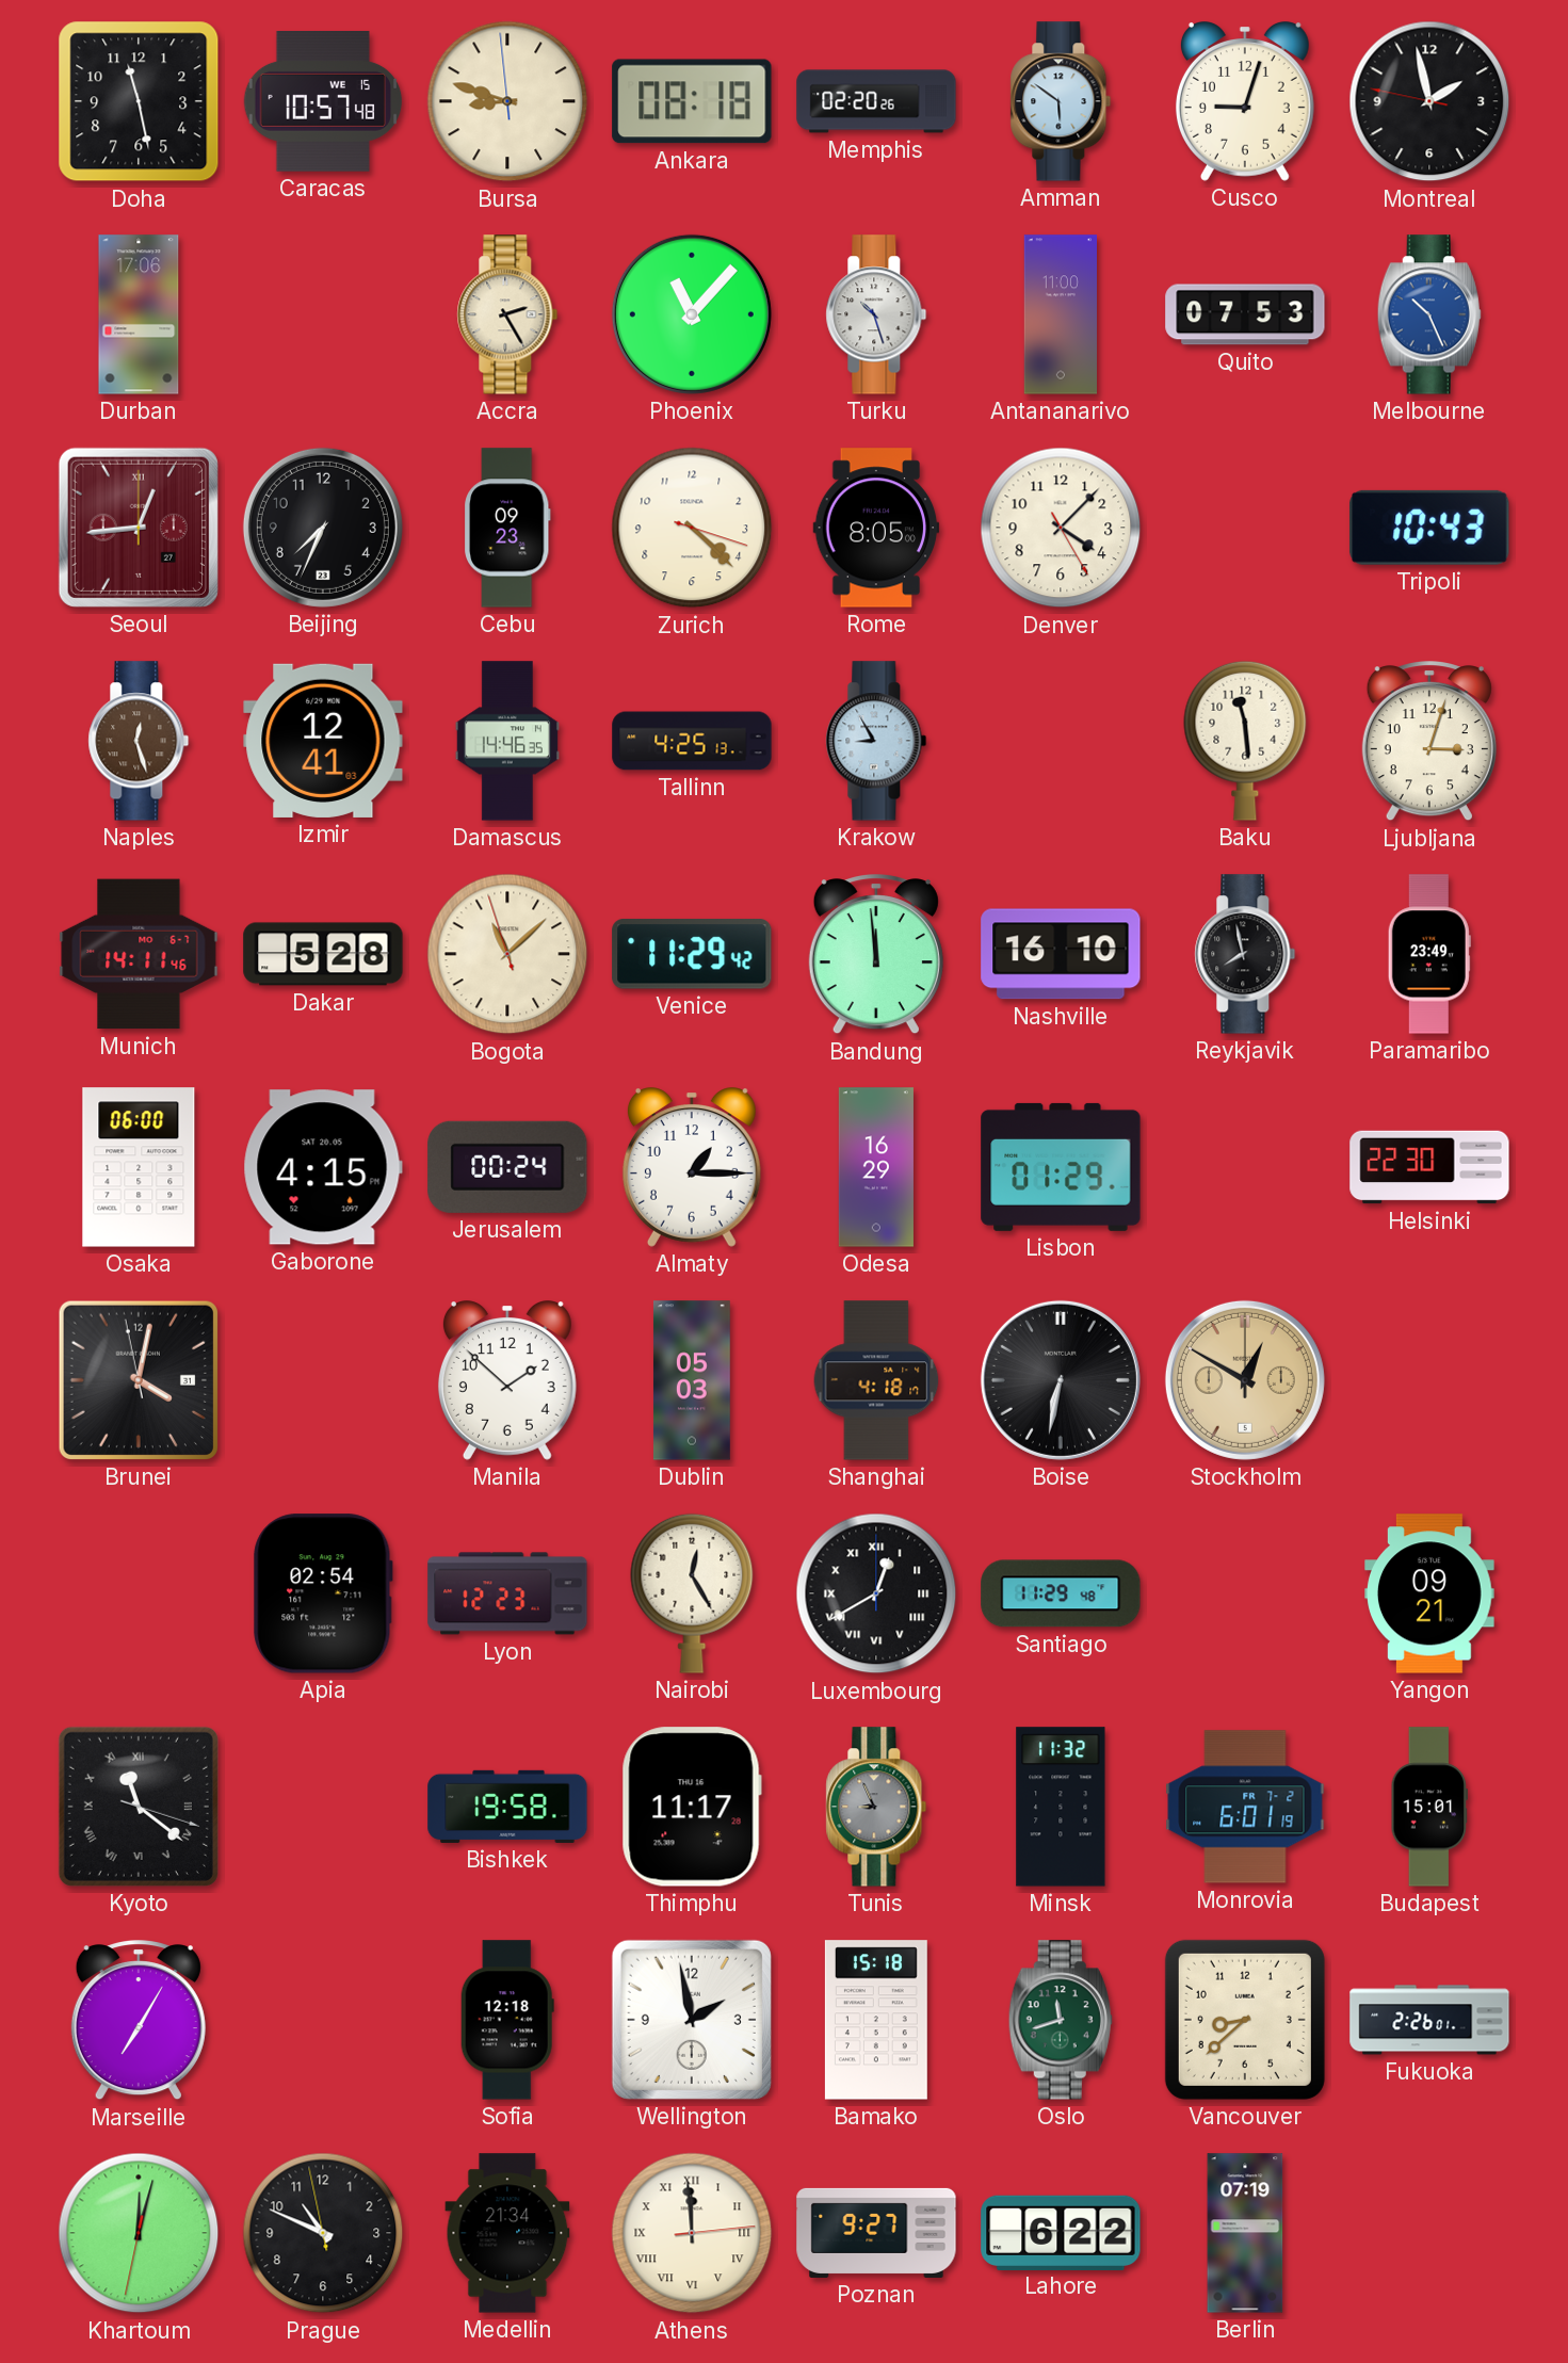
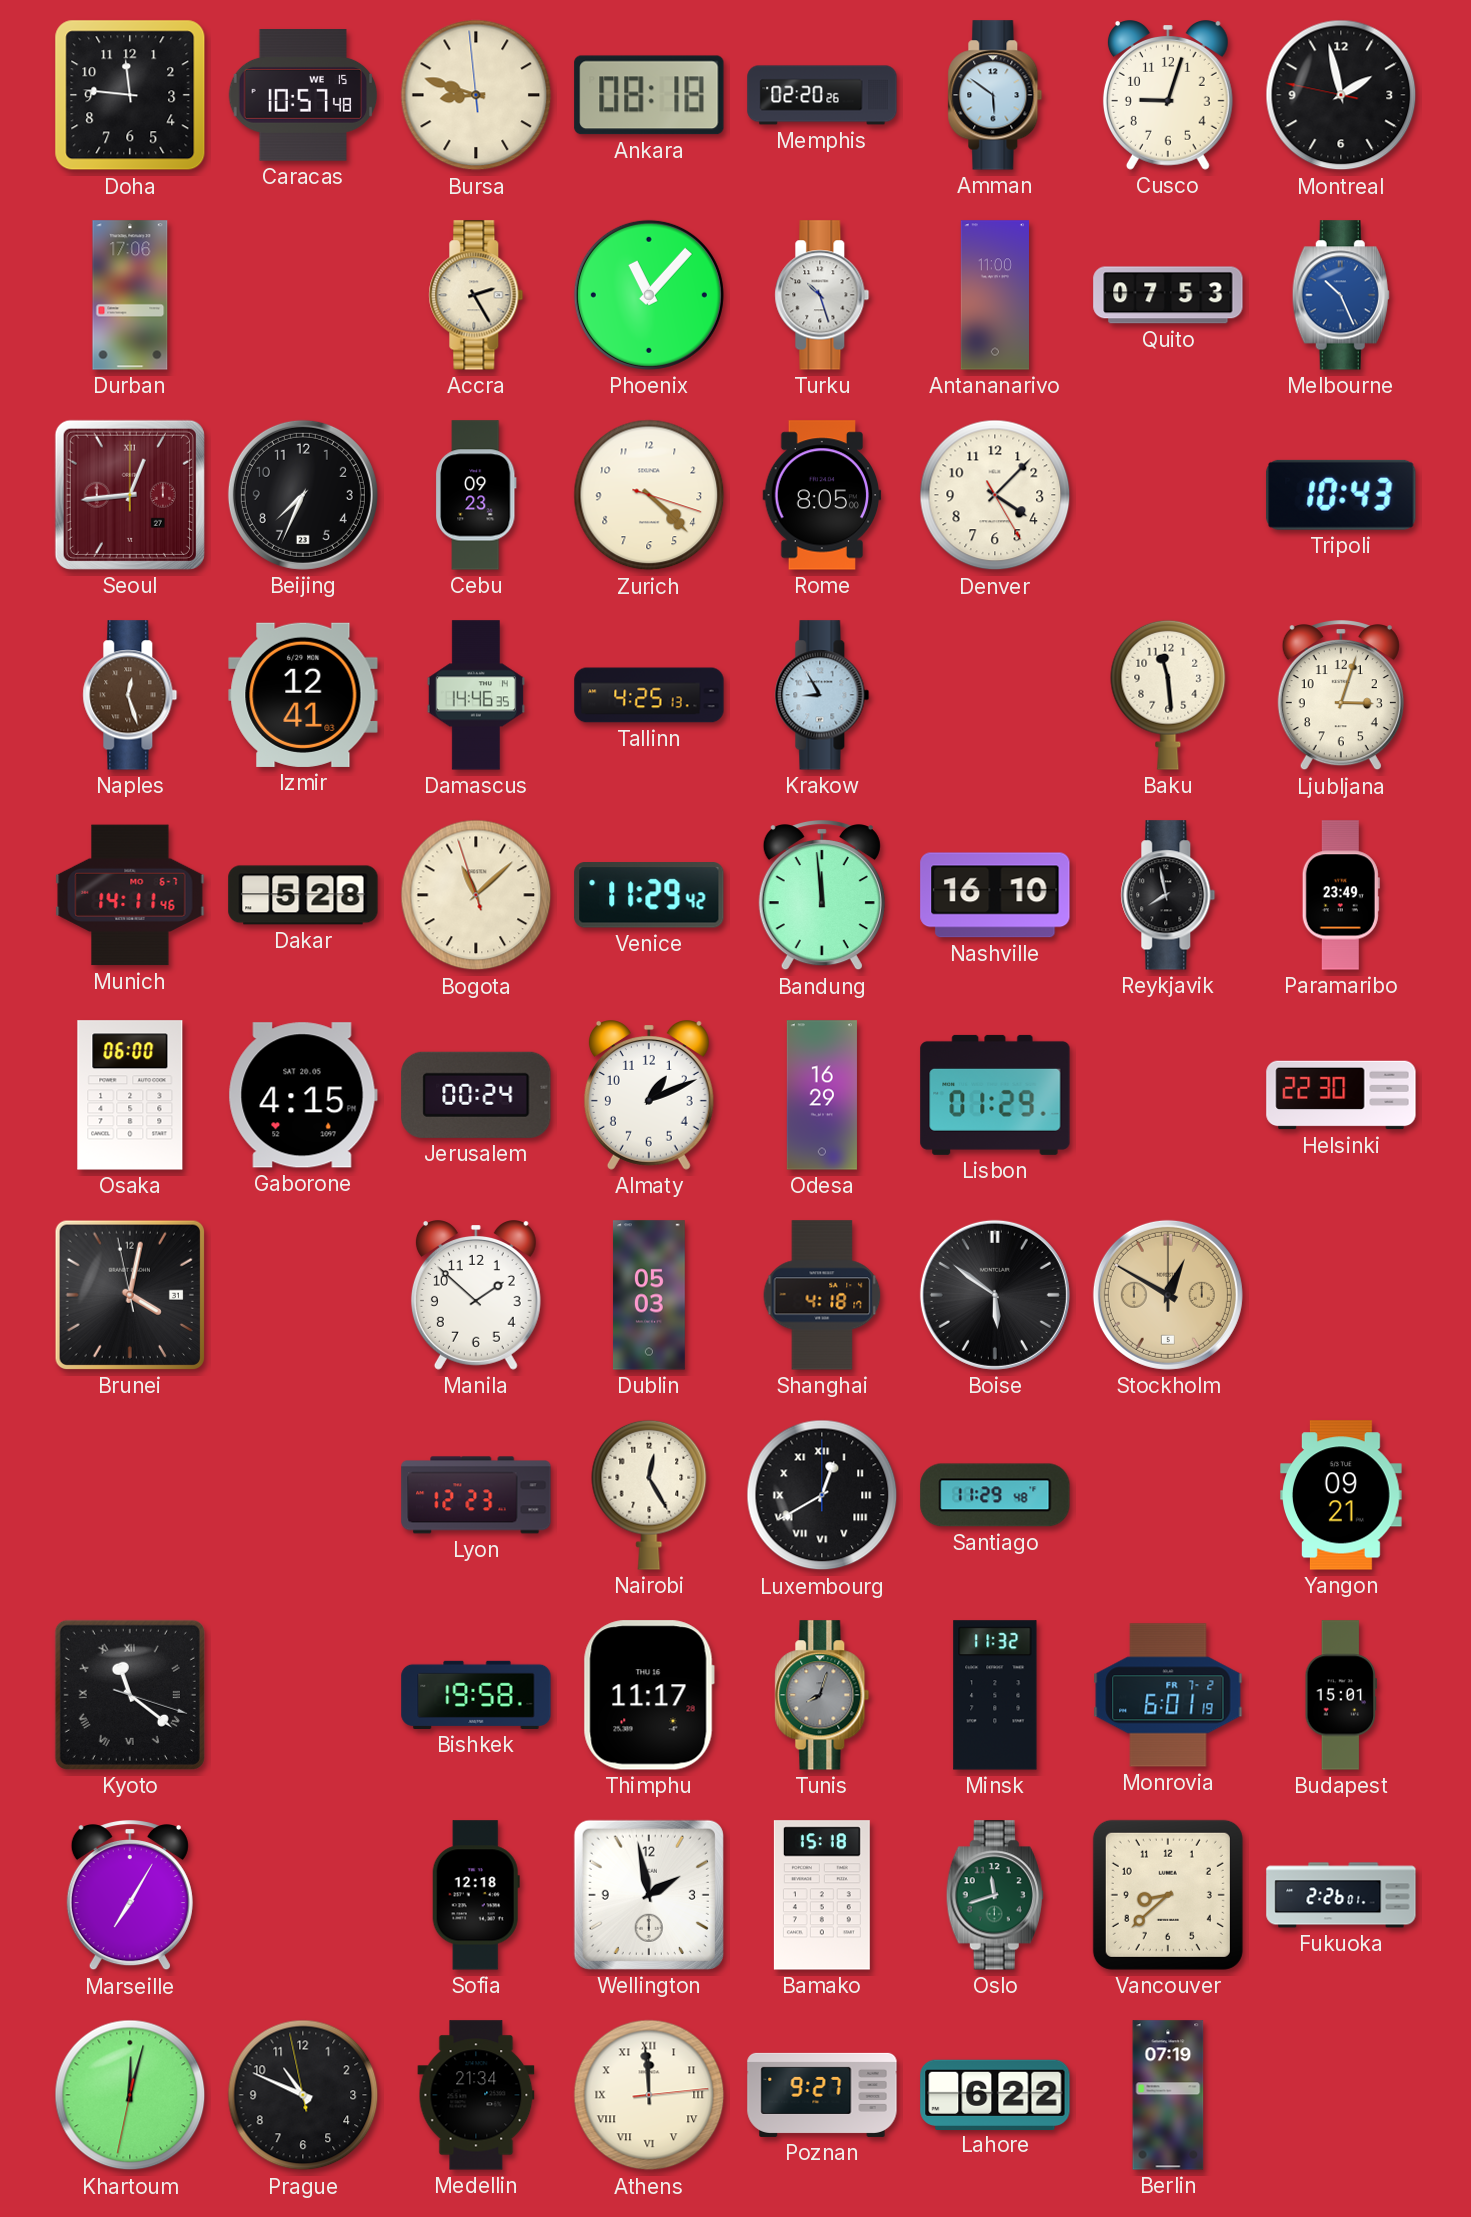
Doha: 11:28 -> 11:46 (130, 95)
Almaty: 1:15 -> 1:11 (649, 1095)
Boise: 6:32 -> 5:51 (995, 1295)
Apia: 02:54 -> none (323, 1593)
Tunis: 8:56 -> 8:03 (822, 1695)
